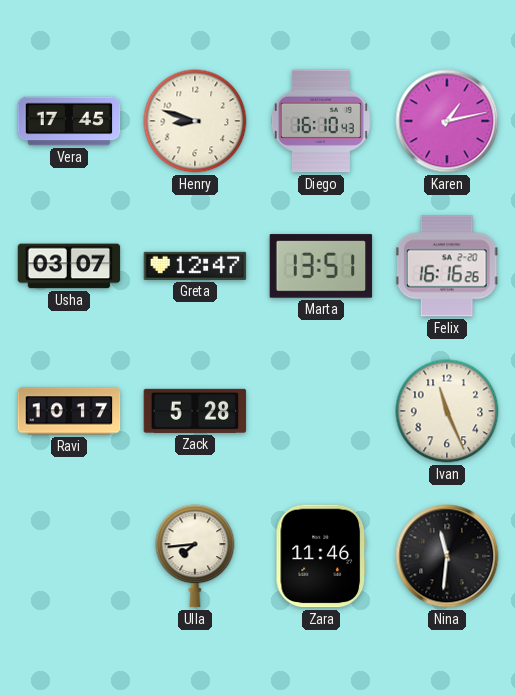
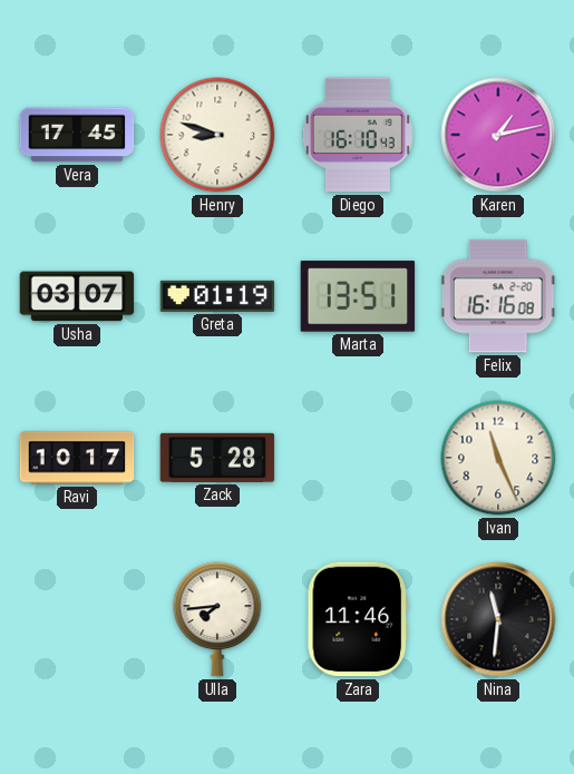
Greta: 12:47 -> 01:19 (217, 296)
Felix: 16:16:26 -> 16:16:08 (498, 296)
